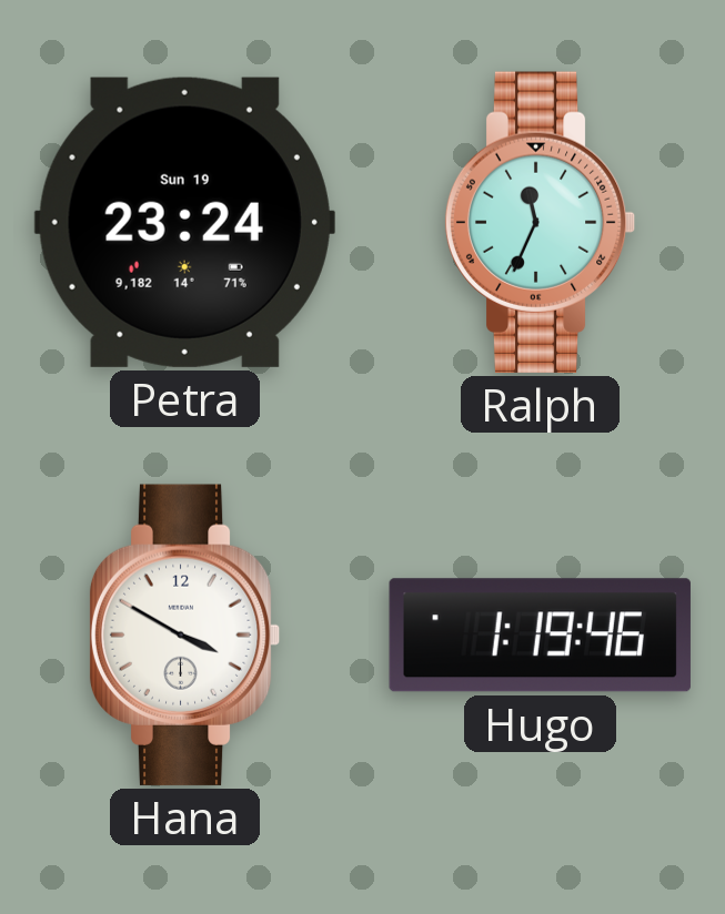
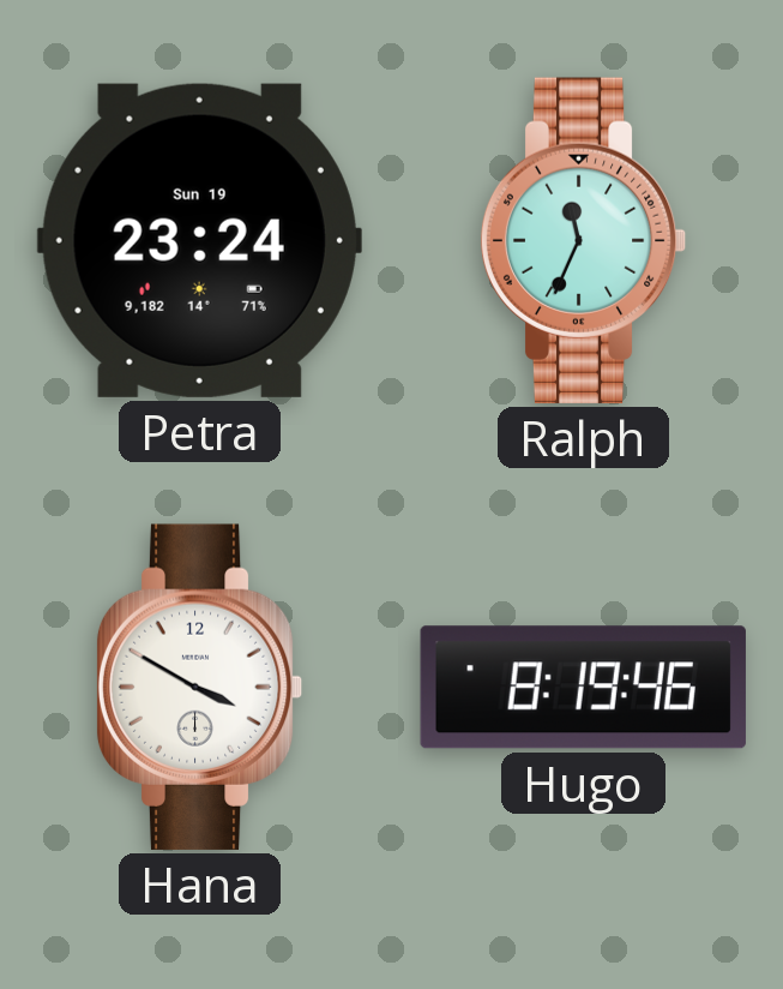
Hugo: 1:19 -> 8:19 (583, 688)
